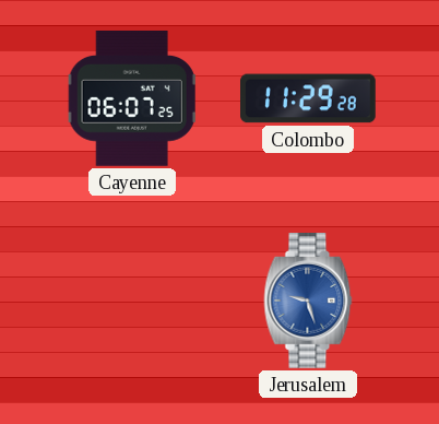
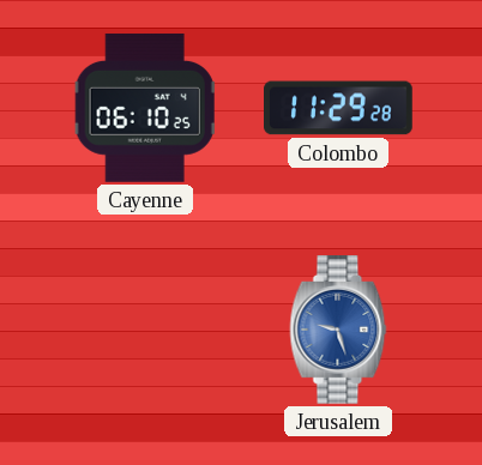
Cayenne: 06:07 -> 06:10 (145, 108)
